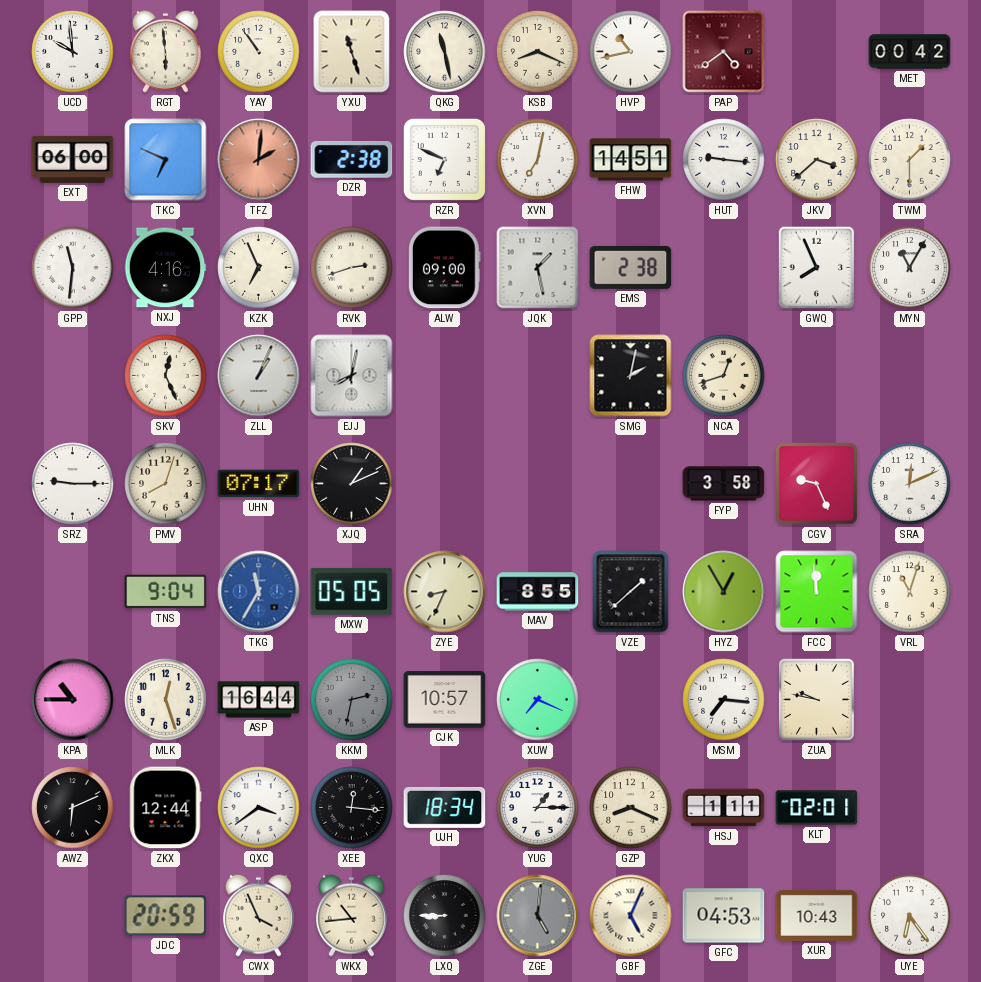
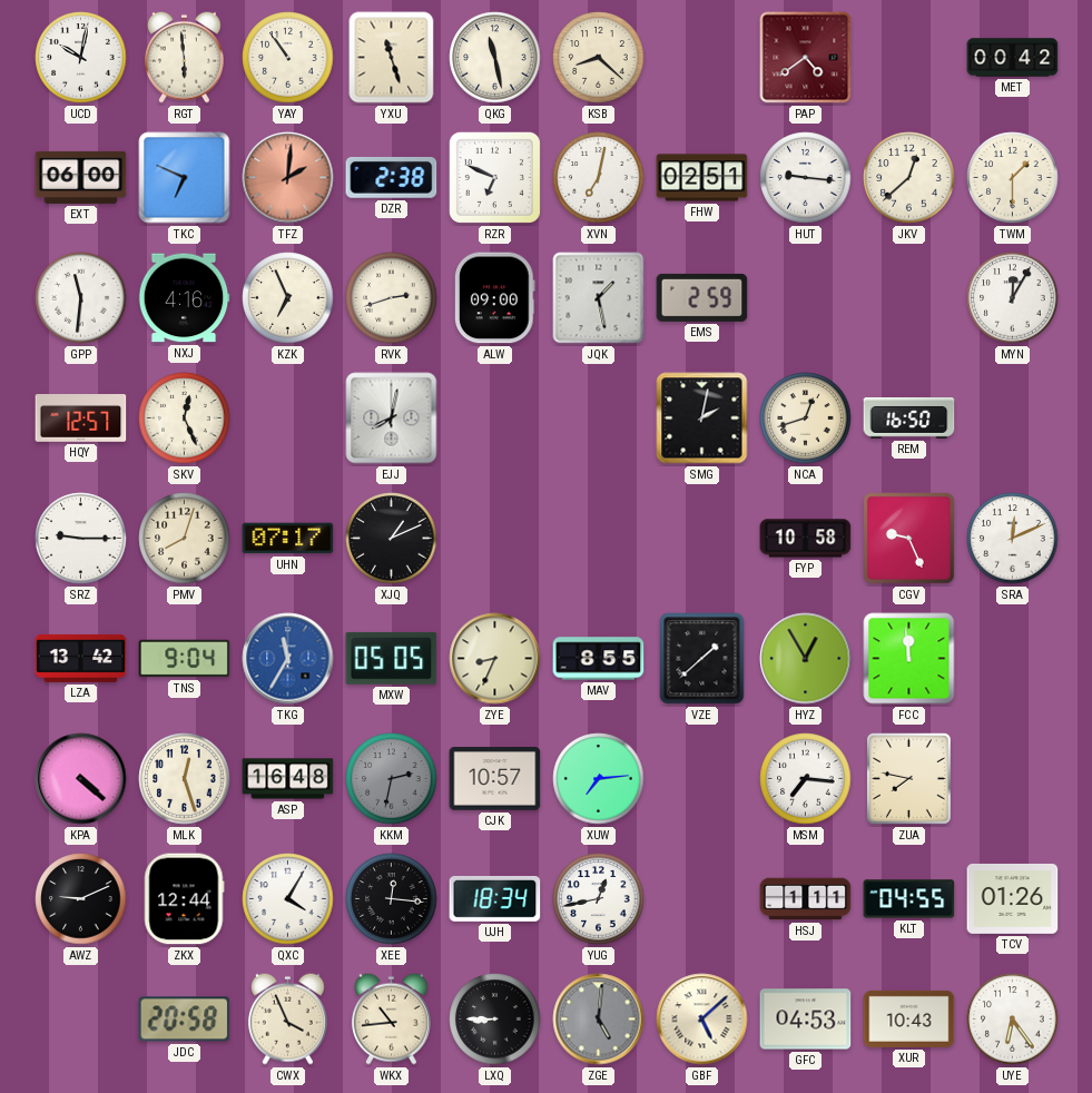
UCD: 9:59 -> 10:02 (81, 58)
KSB: 8:19 -> 8:22 (599, 58)
HVP: 10:43 -> none (631, 52)
FHW: 14:51 -> 02:51 (702, 178)
JKV: 3:38 -> 12:38 (909, 178)
EMS: 2:38 -> 2:59 (702, 297)
GWQ: 7:56 -> none (817, 268)
MYN: 11:05 -> 12:05 (1013, 298)
HQY: none -> 12:57 (81, 419)
ZLL: 1:04 -> none (259, 376)
REM: none -> 16:50 (909, 419)
FYP: 3:58 -> 10:58 (806, 539)
LZA: none -> 13:42 (81, 658)
VRL: 11:03 -> none (910, 592)
KPA: 10:45 -> 4:22 (81, 779)
ASP: 16:44 -> 16:48 (288, 779)
XUW: 7:19 -> 7:14 (599, 779)
ZUA: 9:47 -> 7:47 (908, 778)
AWZ: 6:11 -> 9:11 (81, 899)
QXC: 3:39 -> 4:05 (288, 899)
YUG: 1:15 -> 12:43 (599, 899)
GZP: 8:19 -> none (631, 808)
KLT: 02:01 -> 04:55 (909, 899)
TCV: none -> 01:26 (1013, 898)
JDC: 20:59 -> 20:58 (185, 1020)
GBF: 5:04 -> 5:08 (702, 1020)
